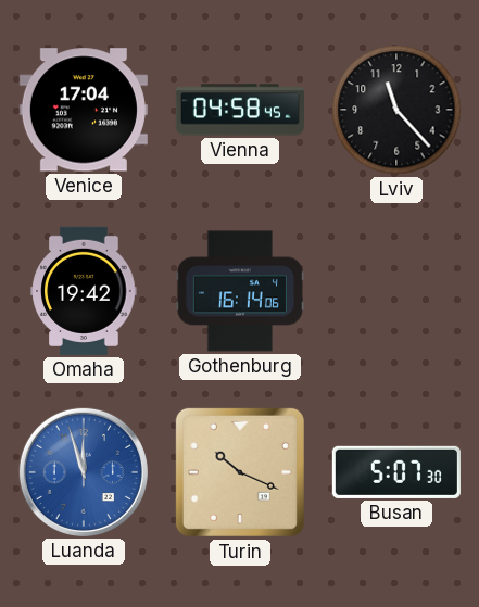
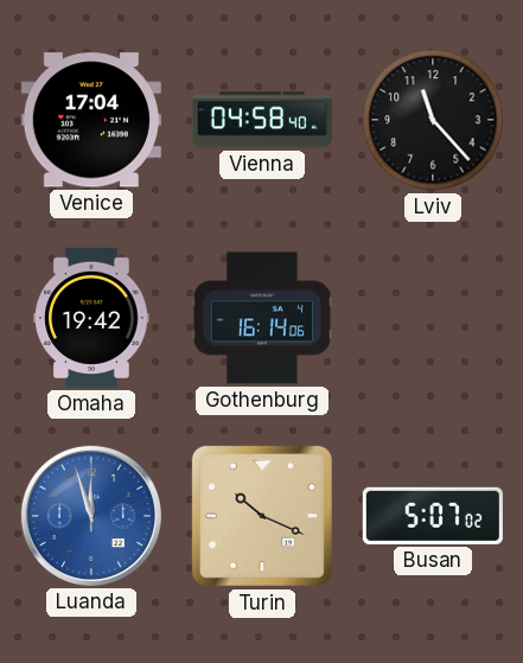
Vienna: 04:58:45 -> 04:58:40 (262, 120)
Busan: 5:07:30 -> 5:07:02 (433, 516)
